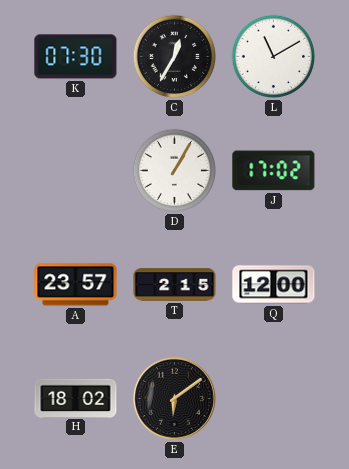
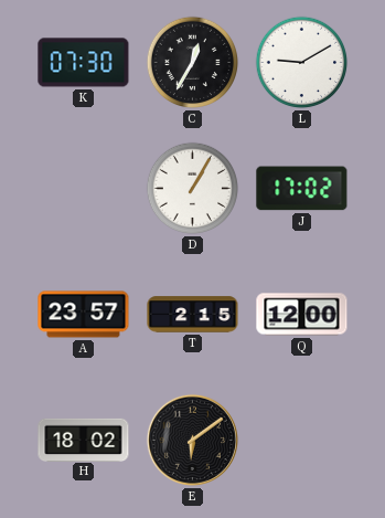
L: 11:10 -> 9:10 (302, 63)
